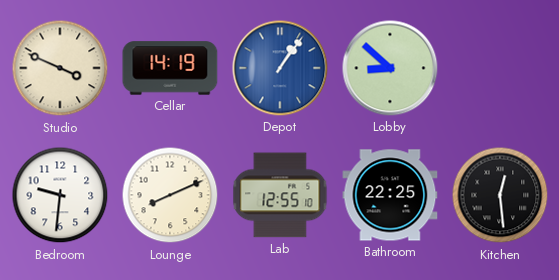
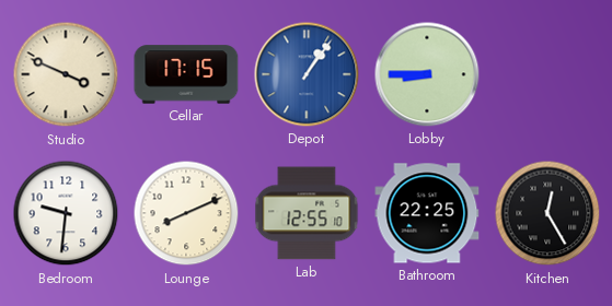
Cellar: 14:19 -> 17:15 (186, 74)
Lobby: 8:52 -> 8:45 (427, 74)
Kitchen: 12:29 -> 12:25 (547, 213)
